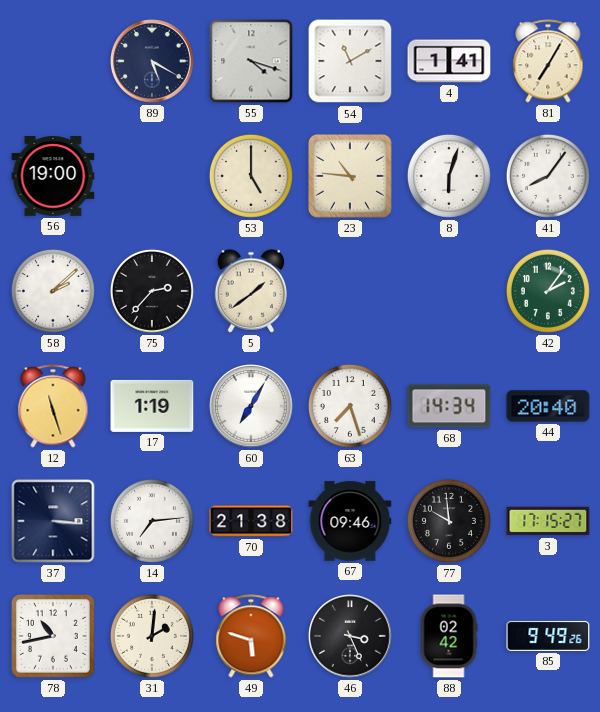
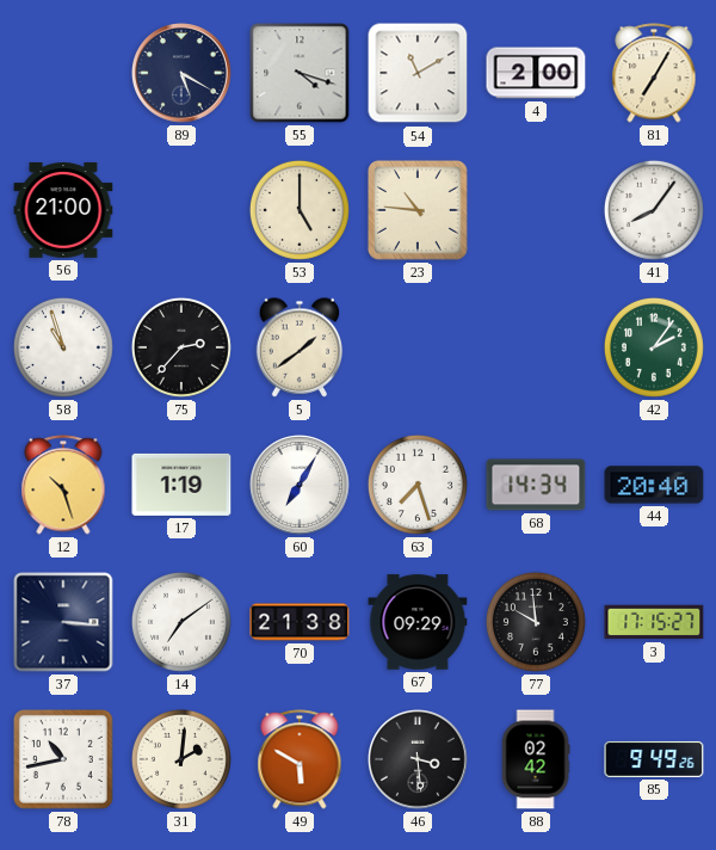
4: 1:41 -> 2:00 (536, 73)
56: 19:00 -> 21:00 (63, 211)
8: 6:03 -> none (449, 176)
58: 2:08 -> 10:57 (63, 347)
12: 11:27 -> 10:27 (63, 485)
14: 7:14 -> 7:09 (181, 622)
67: 09:46 -> 09:29 (418, 622)
49: 5:48 -> 5:50 (300, 759)
46: 3:26 -> 3:29 (419, 760)
